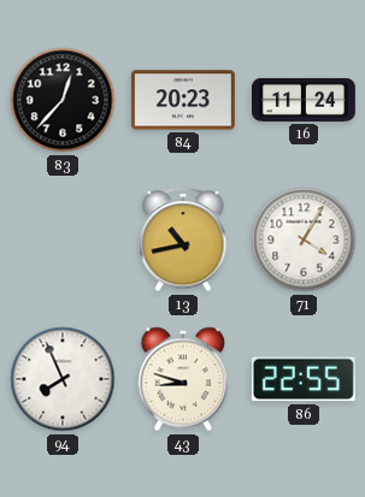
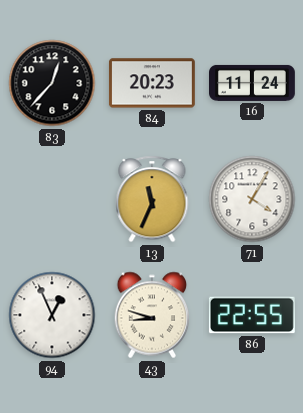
13: 10:43 -> 11:34 (152, 199)
94: 7:56 -> 12:56 (52, 315)
